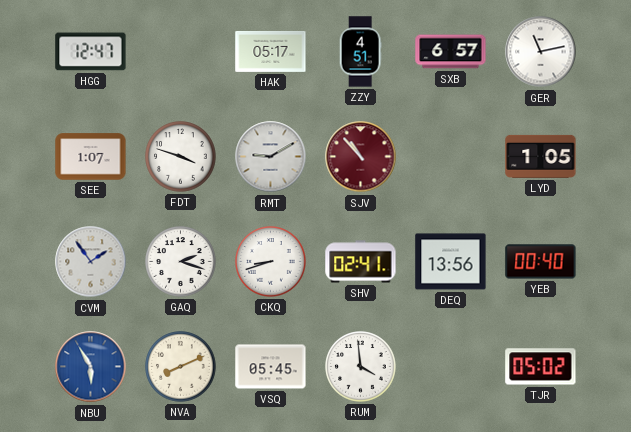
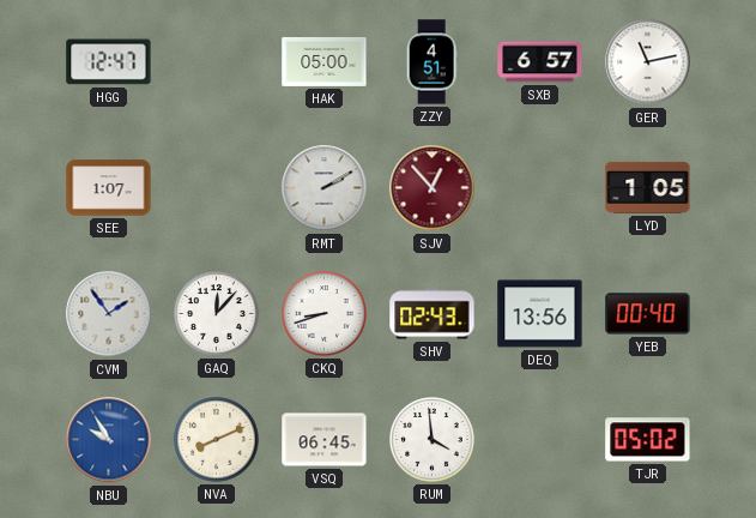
HAK: 05:17 -> 05:00 (325, 61)
FDT: 3:48 -> none (181, 157)
RMT: 9:10 -> 2:10 (325, 188)
SJV: 10:53 -> 12:53 (433, 188)
GAQ: 2:18 -> 12:07 (217, 314)
SHV: 02:41 -> 02:43 (433, 314)
NBU: 5:55 -> 9:55 (109, 440)
VSQ: 05:45 -> 06:45 (325, 440)
